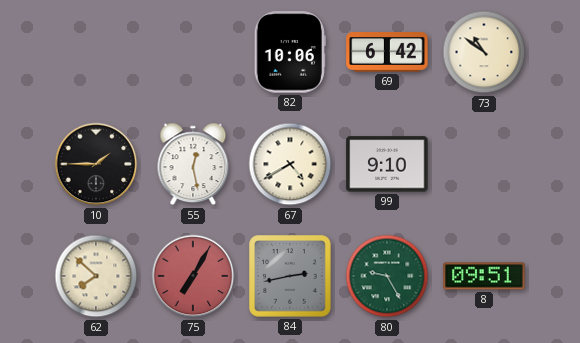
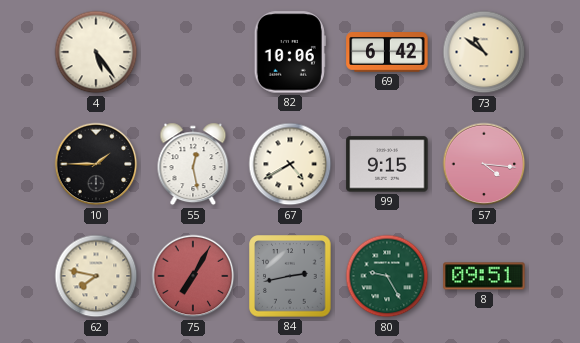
4: none -> 5:24 (96, 52)
99: 9:10 -> 9:15 (387, 164)
57: none -> 4:16 (484, 164)
62: 7:52 -> 7:47 (96, 276)
